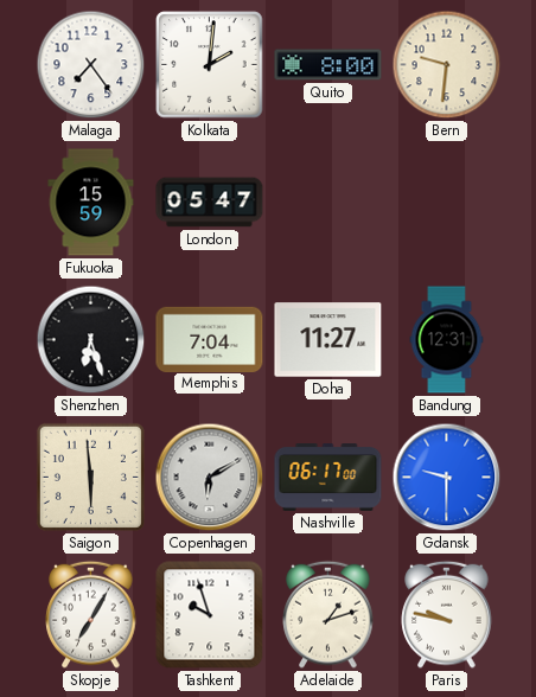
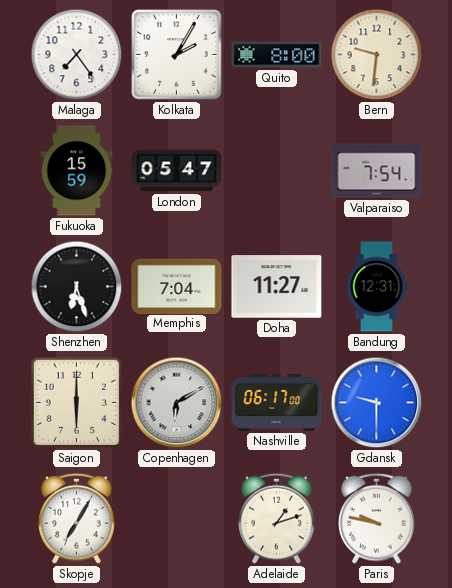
Kolkata: 2:01 -> 2:05 (177, 55)
Valparaiso: none -> 7:54 (377, 171)
Saigon: 5:59 -> 6:00 (76, 402)
Tashkent: 9:57 -> none (210, 615)
